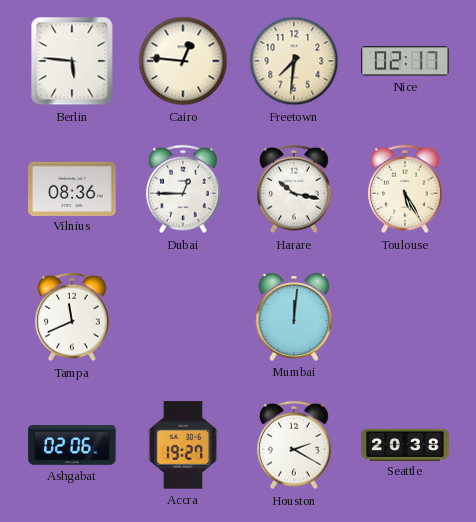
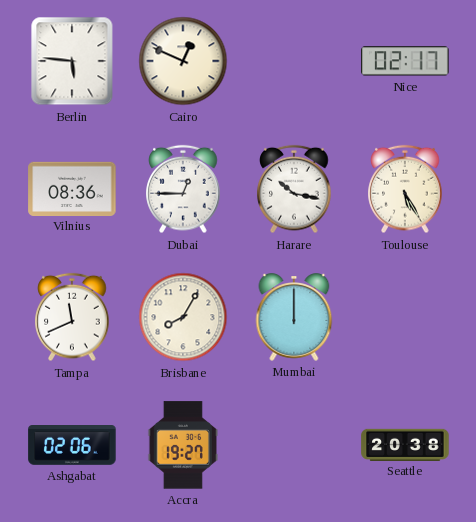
Cairo: 12:46 -> 12:49 (183, 61)
Freetown: 7:31 -> none (294, 61)
Brisbane: none -> 8:05 (183, 317)
Mumbai: 12:01 -> 12:00 (294, 317)
Houston: 2:20 -> none (294, 445)
